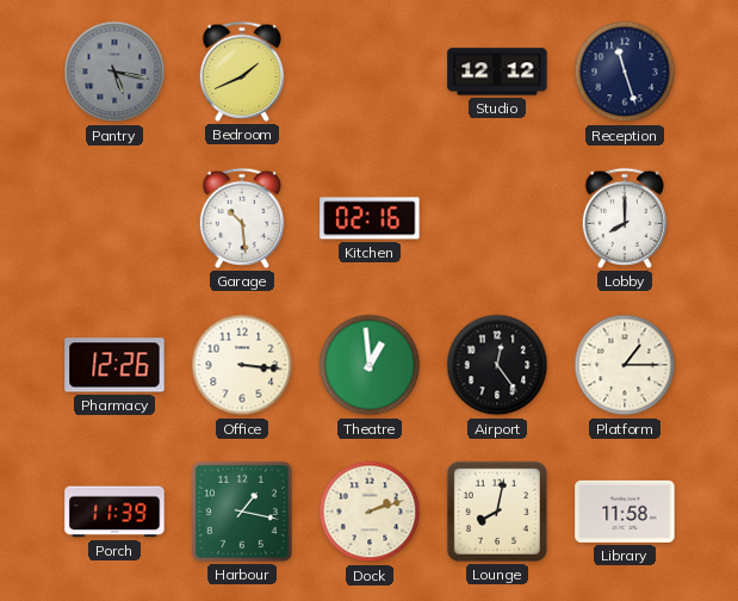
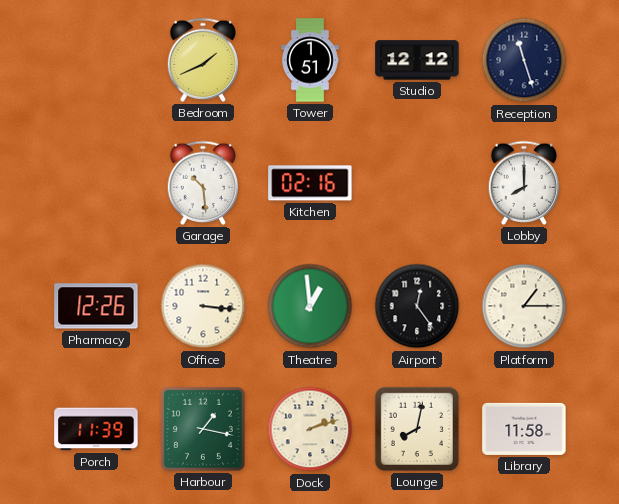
Pantry: 5:17 -> none (114, 72)
Tower: none -> 1:51 (310, 60)
